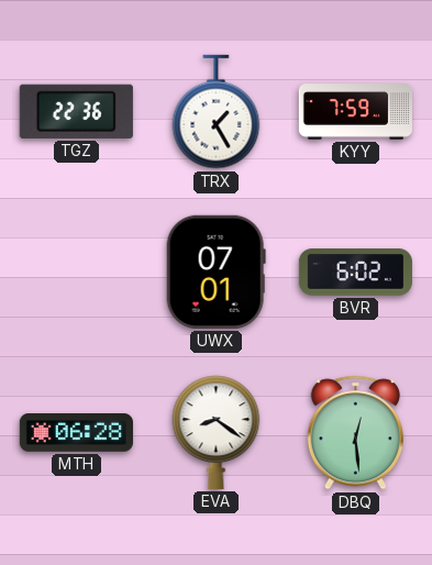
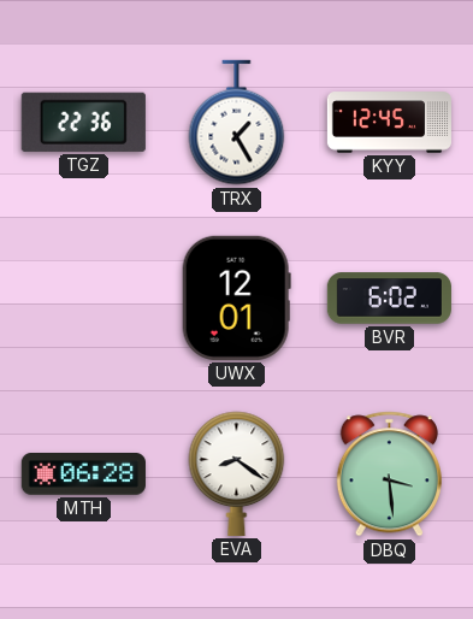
KYY: 7:59 -> 12:45 (389, 123)
UWX: 07:01 -> 12:01 (236, 297)
DBQ: 12:29 -> 3:29 (389, 474)
